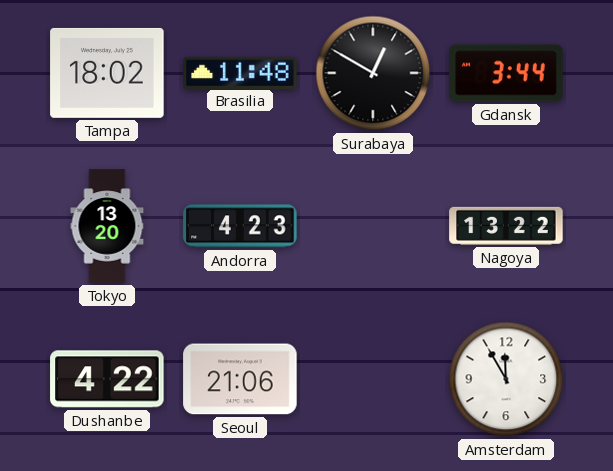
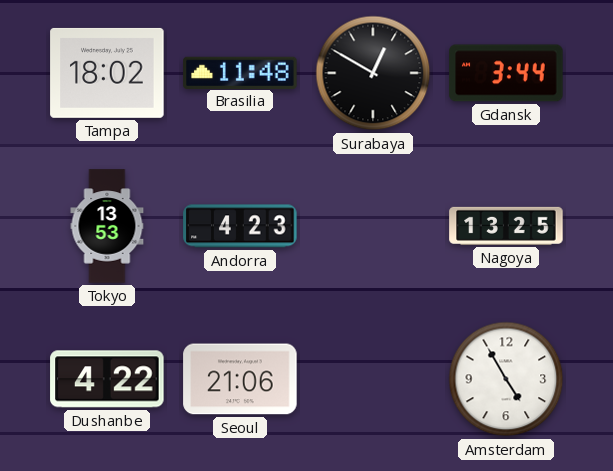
Tokyo: 13:20 -> 13:53 (107, 226)
Nagoya: 13:22 -> 13:25 (506, 226)
Amsterdam: 11:55 -> 4:55 (506, 379)
